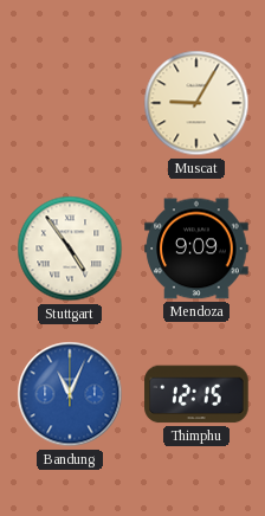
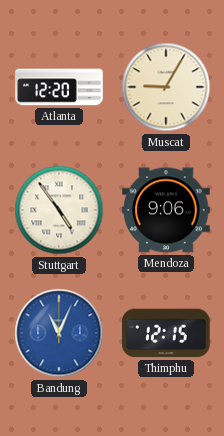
Atlanta: none -> 12:20 (59, 87)
Mendoza: 9:09 -> 9:06 (166, 210)
